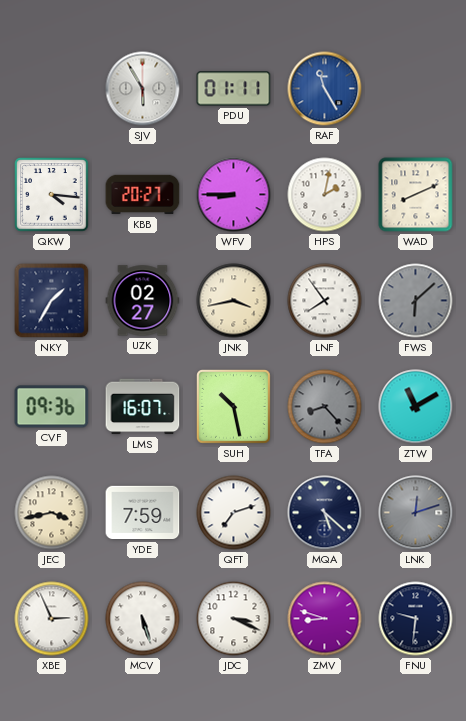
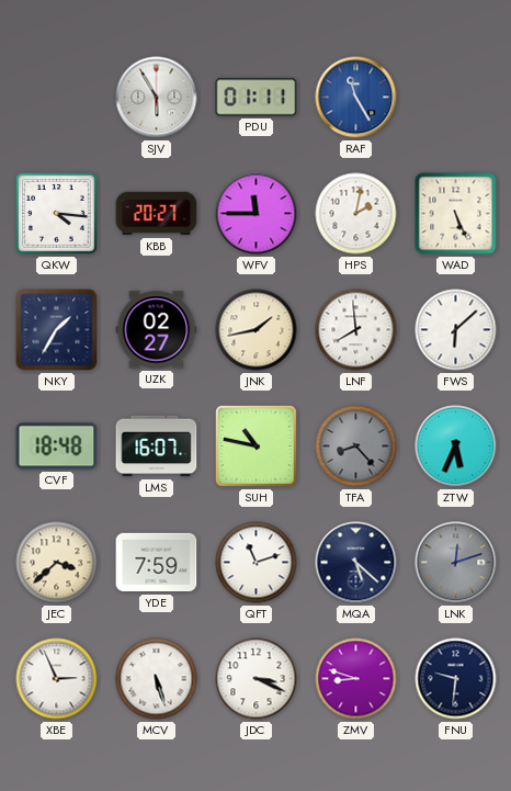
WFV: 8:45 -> 11:45 (257, 214)
WAD: 8:11 -> 5:26 (456, 214)
JNK: 3:43 -> 1:43 (257, 330)
LNF: 7:54 -> 7:59 (356, 330)
FWS dial: grey -> white (456, 330)
CVF: 09:36 -> 18:48 (57, 447)
SUH: 10:28 -> 10:47 (257, 447)
ZTW: 11:10 -> 5:34 (456, 447)
JEC: 3:43 -> 3:38 (57, 563)
QFT: 7:12 -> 11:12 (257, 563)
